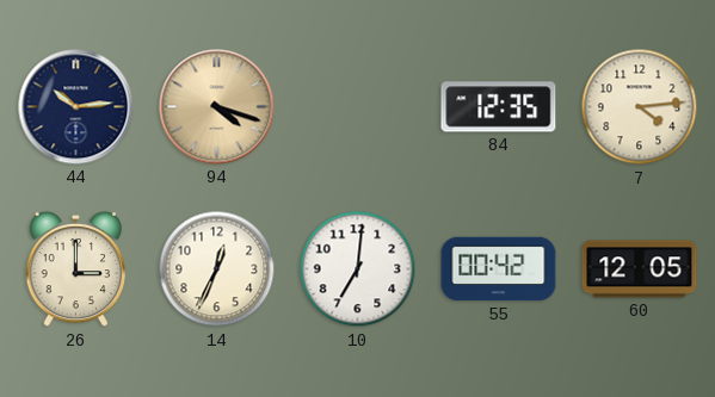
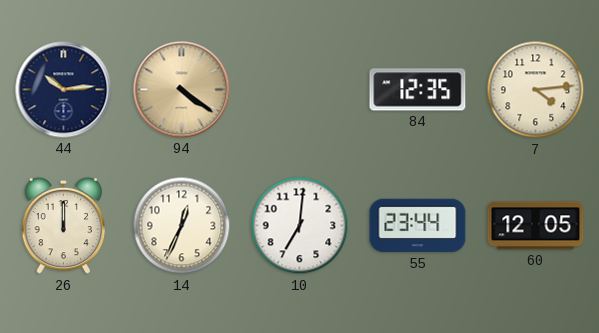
94: 4:18 -> 4:21 (182, 90)
26: 3:00 -> 12:00 (64, 226)
55: 00:42 -> 23:44 (418, 226)
